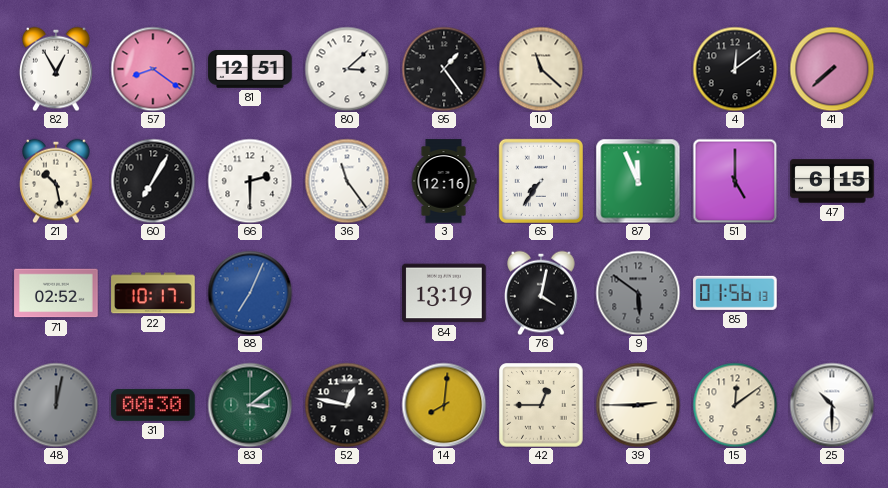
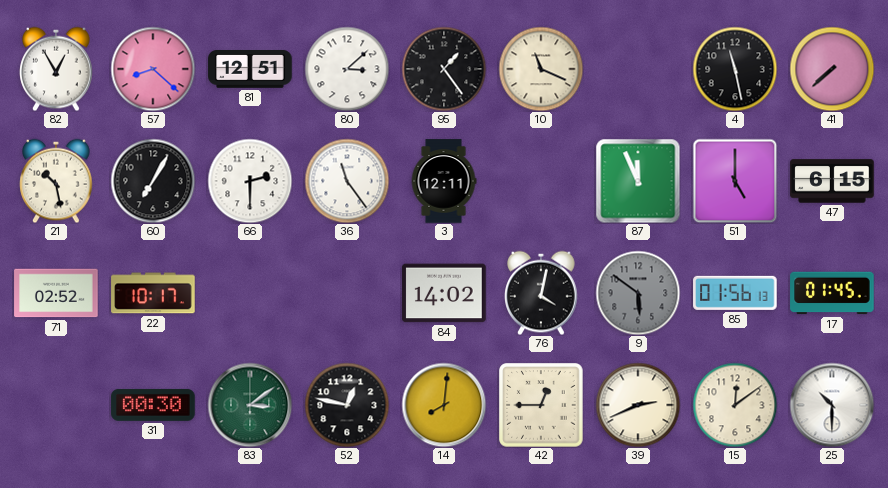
57: 8:21 -> 8:22 (153, 69)
10: 11:22 -> 11:19 (541, 69)
4: 12:09 -> 11:28 (735, 69)
3: 12:16 -> 12:11 (444, 181)
65: 7:36 -> none (541, 181)
88: 7:04 -> none (250, 293)
84: 13:19 -> 14:02 (444, 293)
17: none -> 01:45 (832, 293)
48: 12:02 -> none (56, 405)
39: 2:45 -> 2:41 (638, 405)
